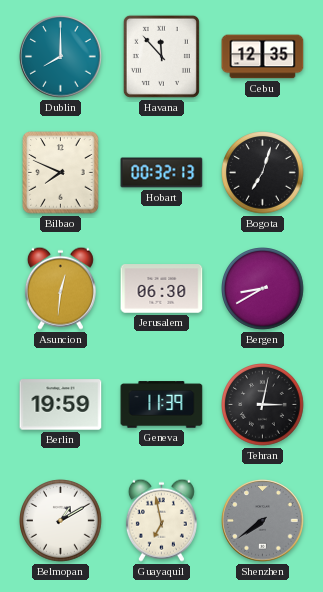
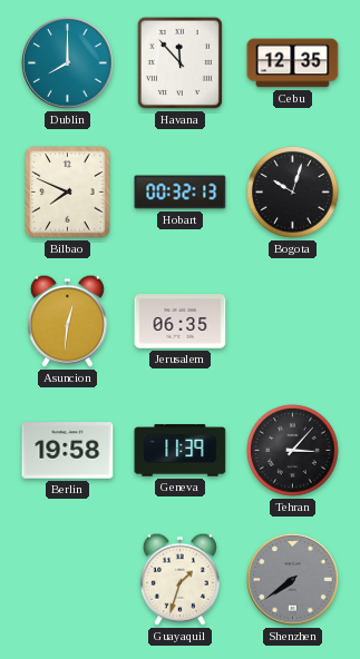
Bogota: 7:03 -> 10:03 (293, 193)
Jerusalem: 06:30 -> 06:35 (181, 322)
Bergen: 8:40 -> none (263, 289)
Berlin: 19:59 -> 19:58 (68, 451)
Tehran: 3:02 -> 3:07 (293, 451)
Belmopan: 1:10 -> none (61, 521)
Guayaquil: 6:58 -> 1:33 (179, 579)
